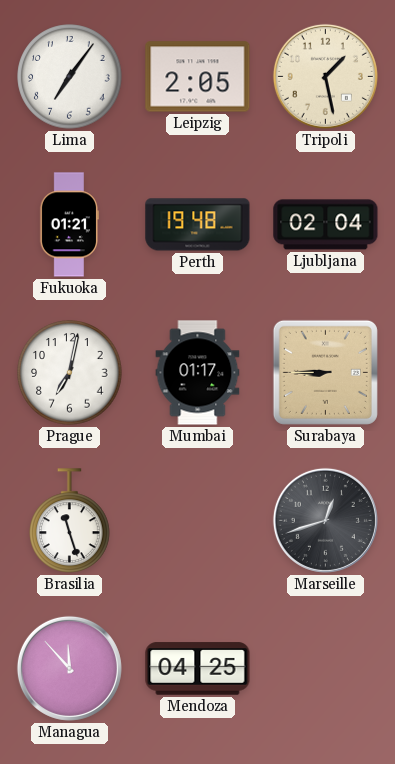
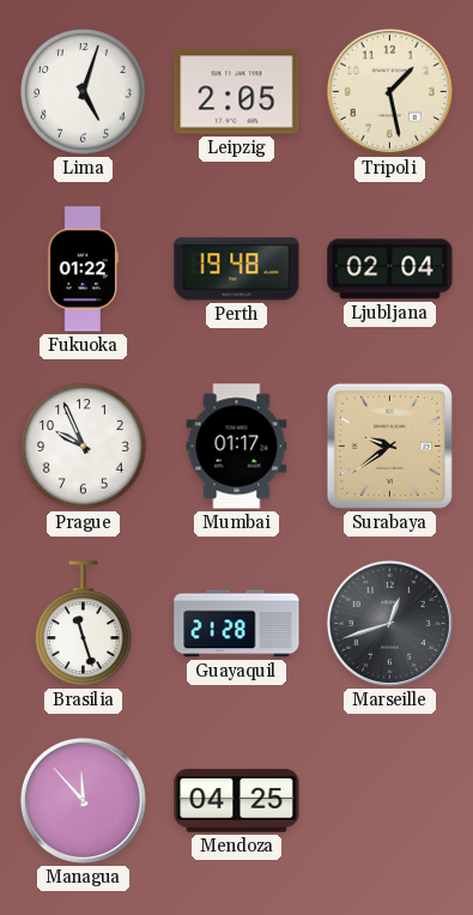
Lima: 7:06 -> 5:03 (84, 92)
Fukuoka: 01:21 -> 01:22 (83, 269)
Prague: 7:02 -> 9:56 (84, 447)
Surabaya: 8:45 -> 9:39 (389, 446)
Guayaquil: none -> 21:28 (237, 624)
